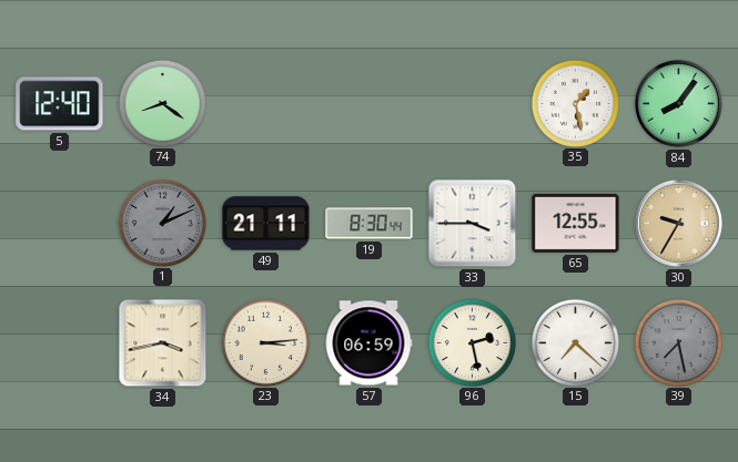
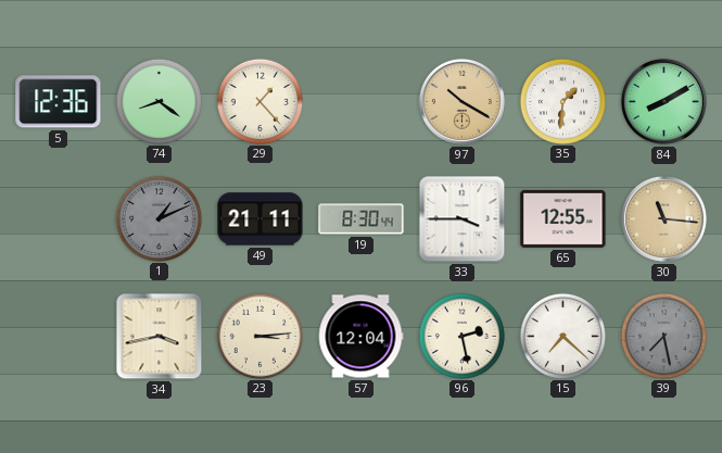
5: 12:40 -> 12:36 (59, 102)
29: none -> 1:23 (259, 101)
97: none -> 10:20 (461, 101)
35: 1:28 -> 1:31 (562, 101)
84: 8:06 -> 8:10 (663, 101)
30: 9:35 -> 11:16 (663, 218)
57: 06:59 -> 12:04 (360, 337)
